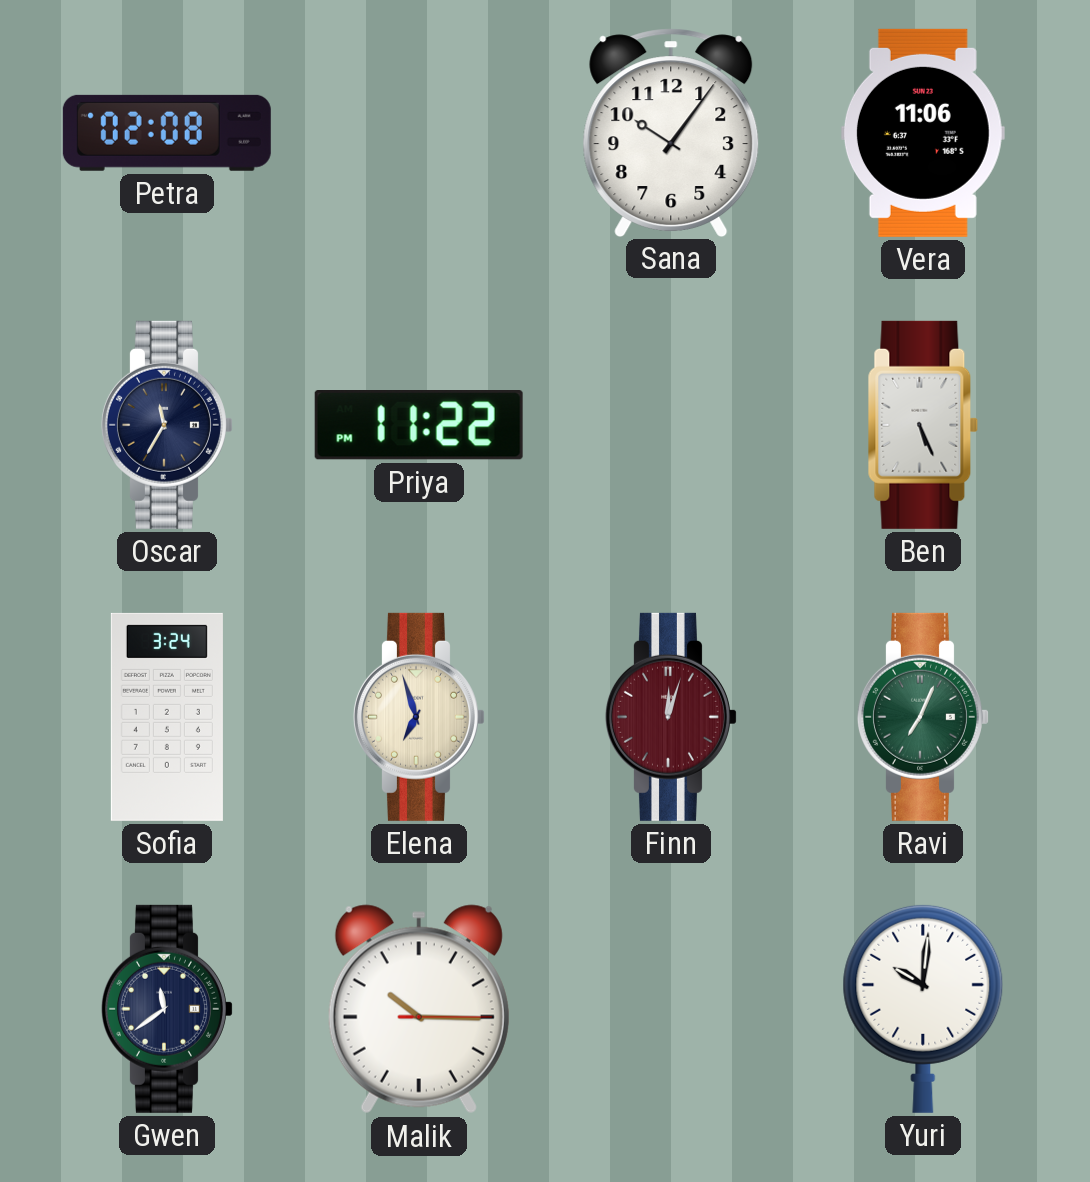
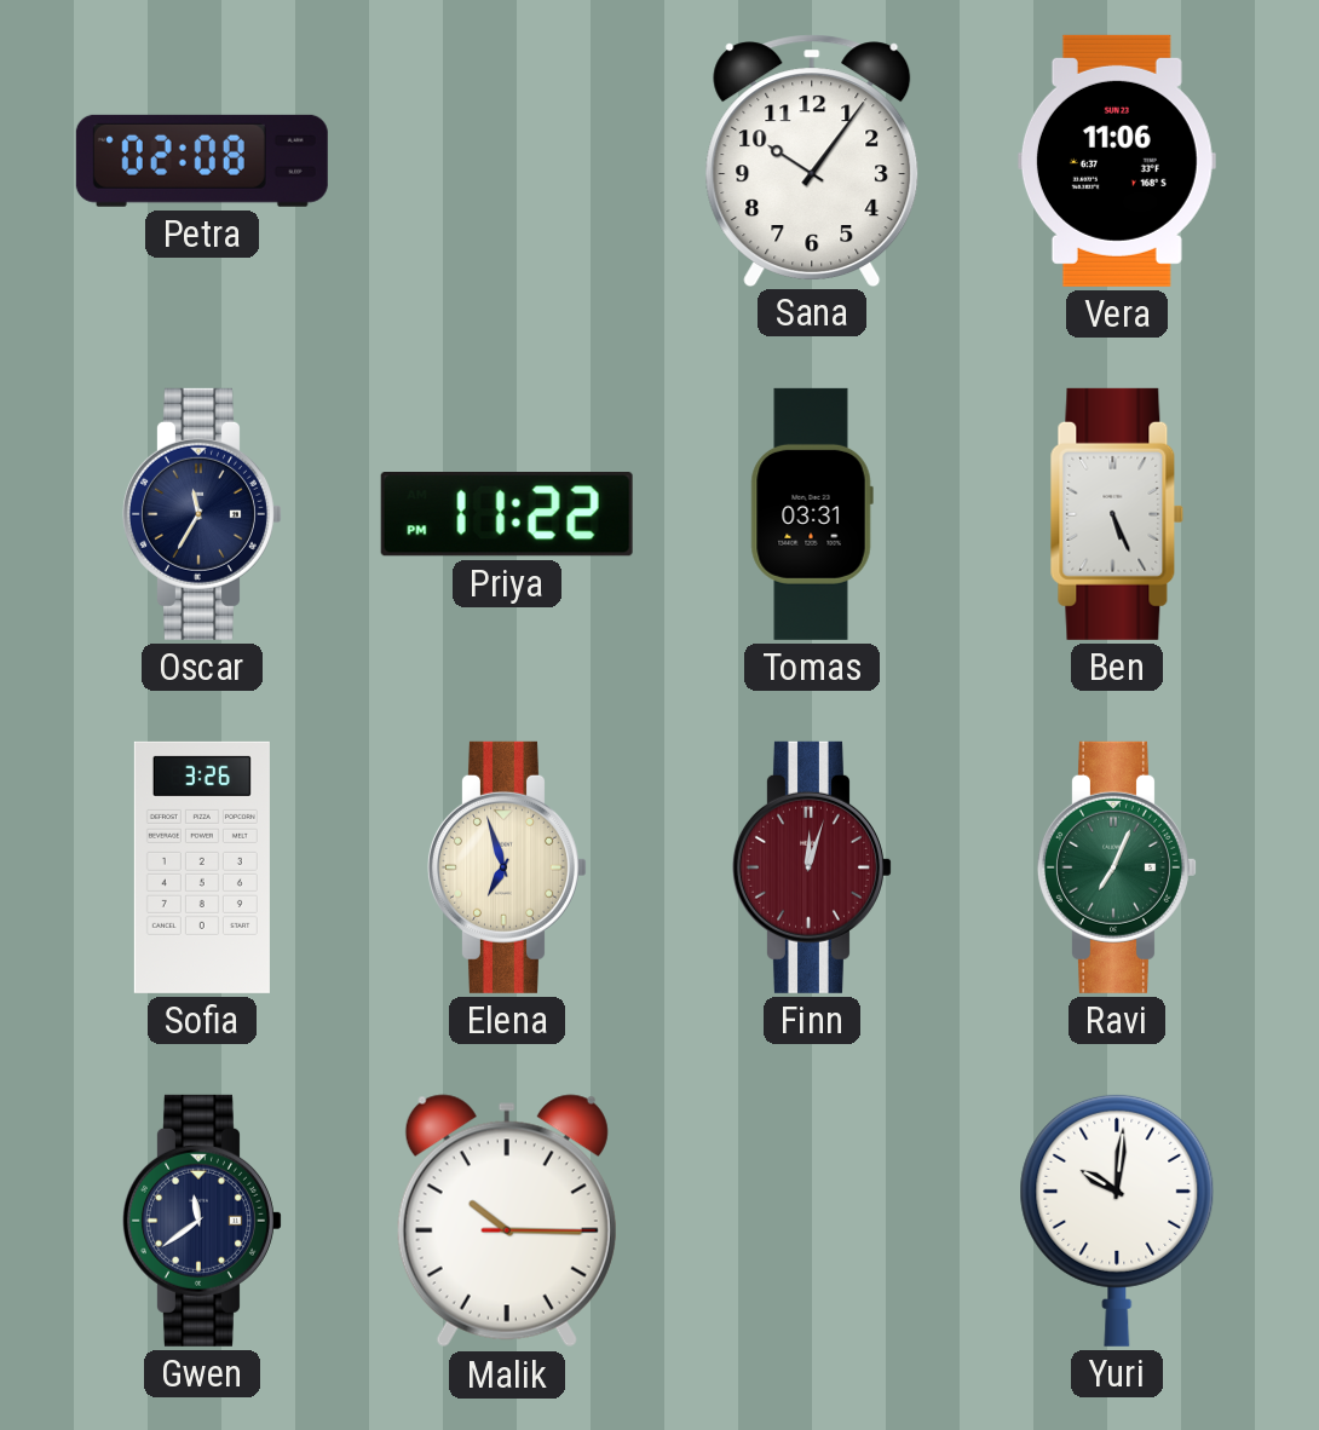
Tomas: none -> 03:31 (812, 514)
Sofia: 3:24 -> 3:26 (202, 867)
